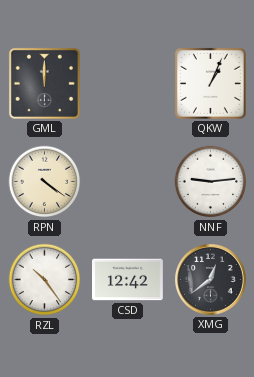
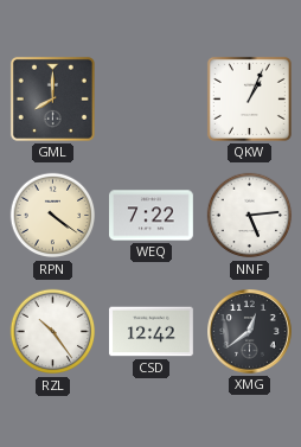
GML: 12:00 -> 8:00 (52, 98)
WEQ: none -> 7:22 (152, 216)
NNF: 9:14 -> 5:14 (250, 216)
